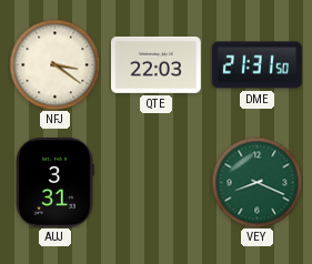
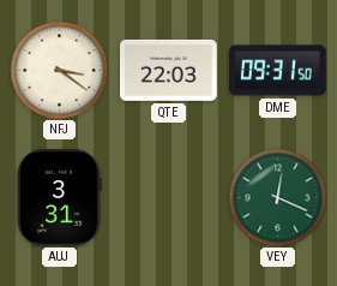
DME: 21:31 -> 09:31 (277, 71)
VEY: 8:19 -> 12:19 (277, 197)
